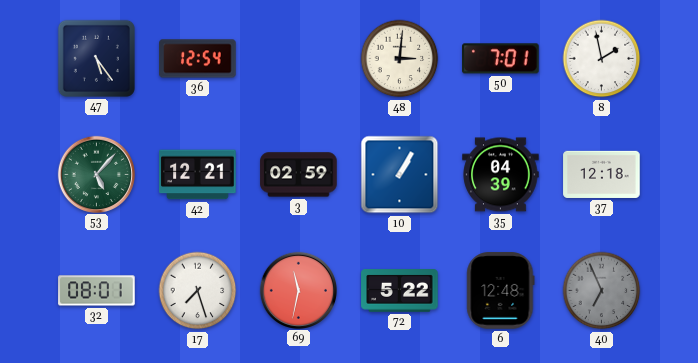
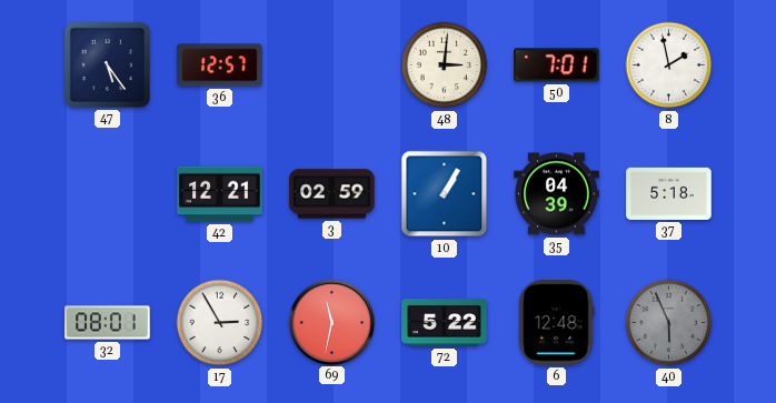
36: 12:54 -> 12:57 (220, 66)
53: 5:07 -> none (96, 174)
37: 12:18 -> 5:18 (669, 193)
17: 7:27 -> 2:55 (220, 323)
40: 6:56 -> 5:56 (669, 323)
